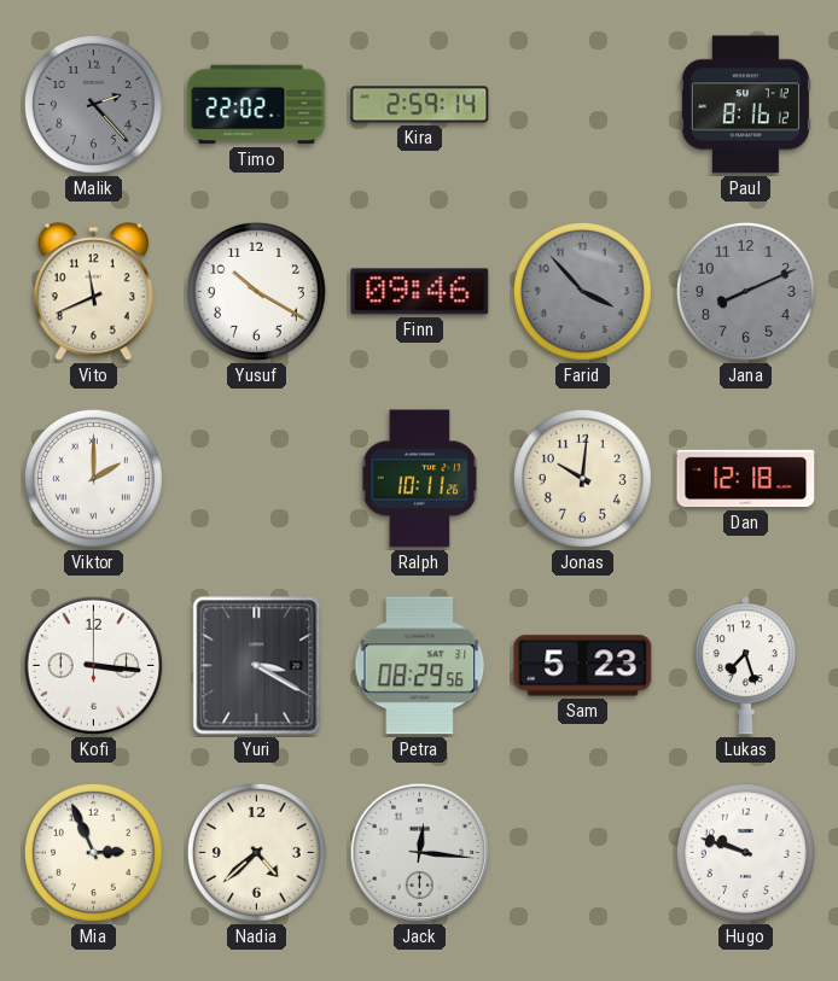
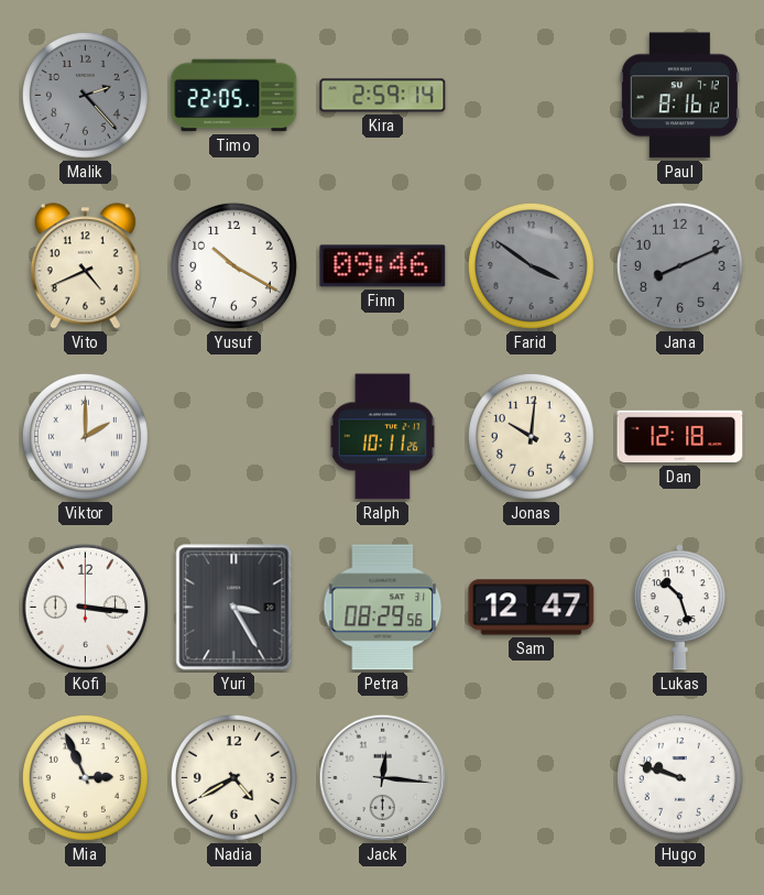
Timo: 22:02 -> 22:05 (234, 96)
Vito: 11:41 -> 4:41 (85, 266)
Farid: 3:53 -> 3:51 (531, 265)
Yuri: 3:20 -> 3:25 (234, 608)
Sam: 5:23 -> 12:47 (532, 608)
Lukas: 7:27 -> 10:27 (679, 608)
Nadia: 4:38 -> 4:40 (233, 777)
